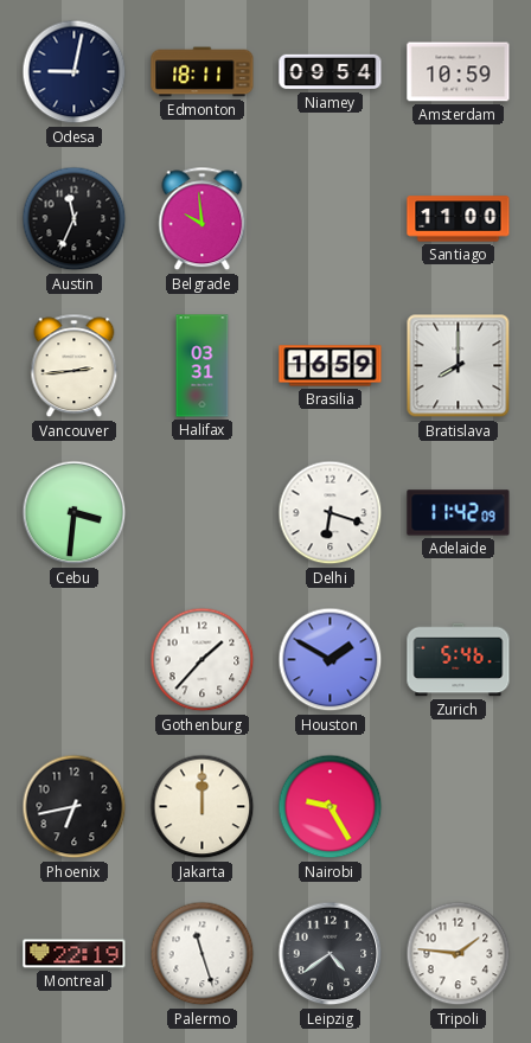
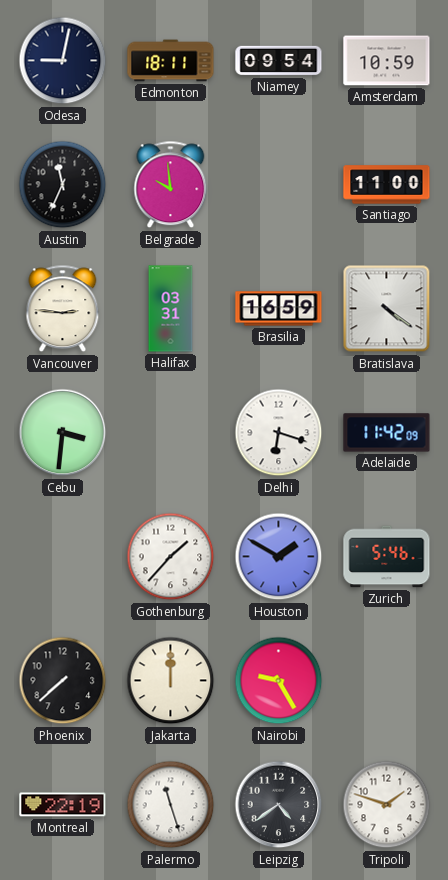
Vancouver: 2:44 -> 2:46 (63, 309)
Bratislava: 8:00 -> 4:21 (387, 309)
Phoenix: 6:43 -> 7:38 (63, 681)
Tripoli: 1:46 -> 1:48 (387, 805)
